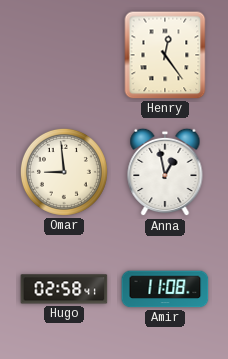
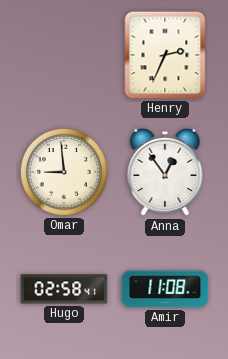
Henry: 12:24 -> 2:34 (165, 55)
Anna: 12:58 -> 12:54 (165, 172)
